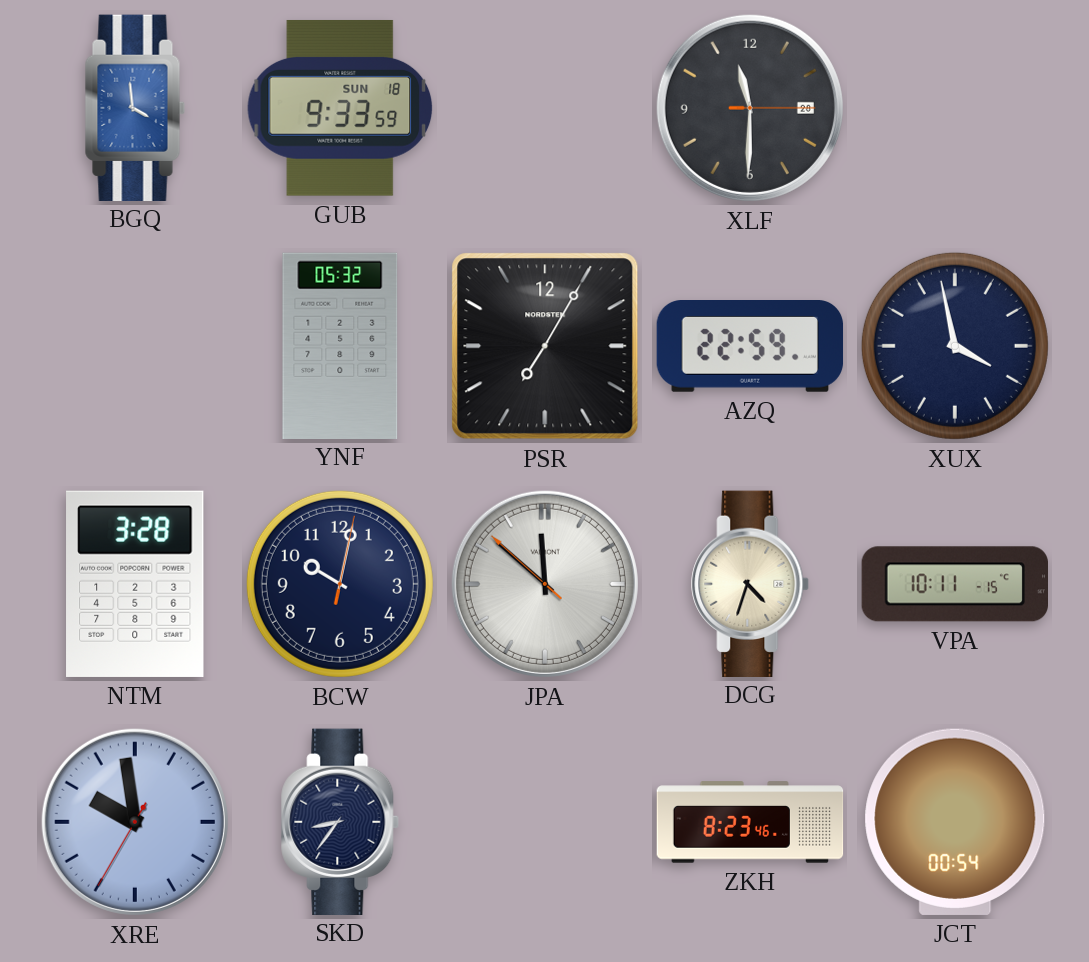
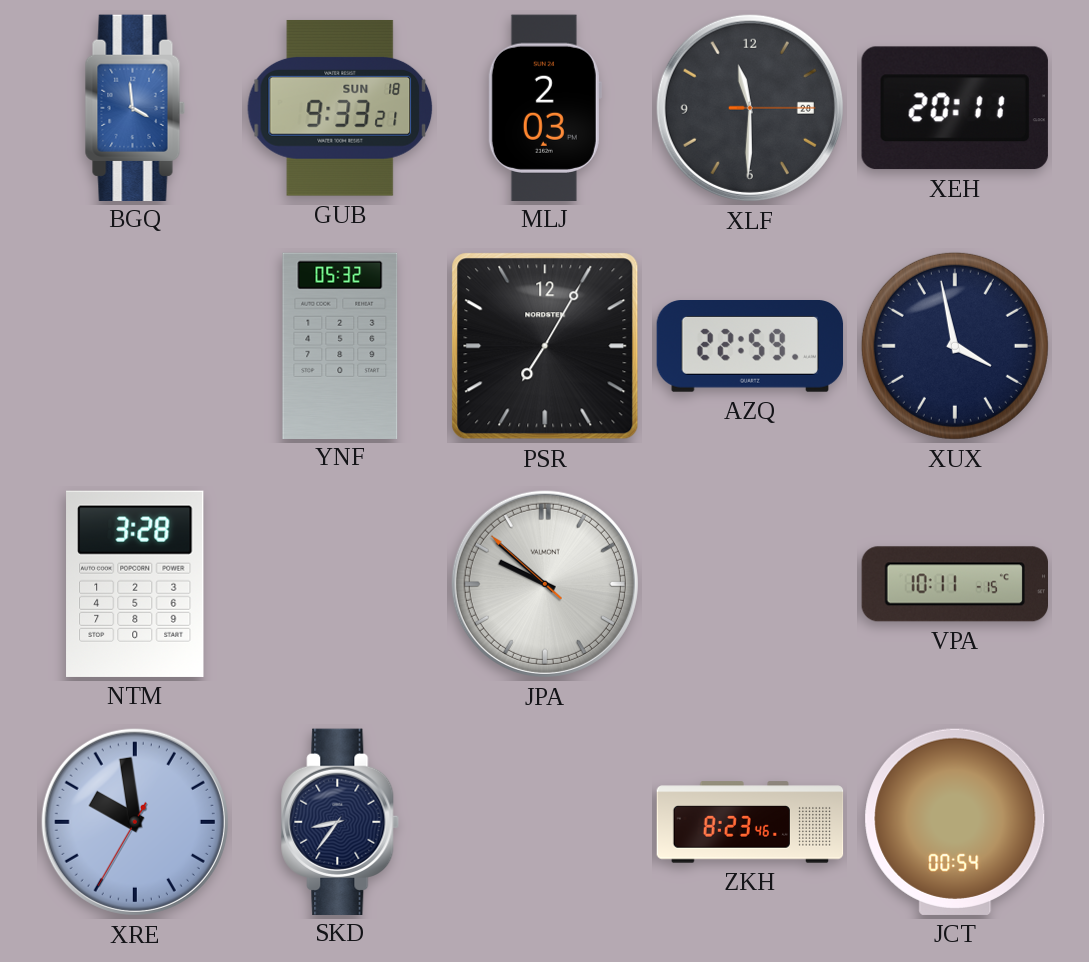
GUB: 9:33:59 -> 9:33:21 (340, 108)
MLJ: none -> 2:03 (544, 107)
XEH: none -> 20:11 (955, 108)
BCW: 10:02 -> none (340, 584)
JPA: 11:51 -> 9:51 (545, 584)
DCG: 4:33 -> none (751, 583)
